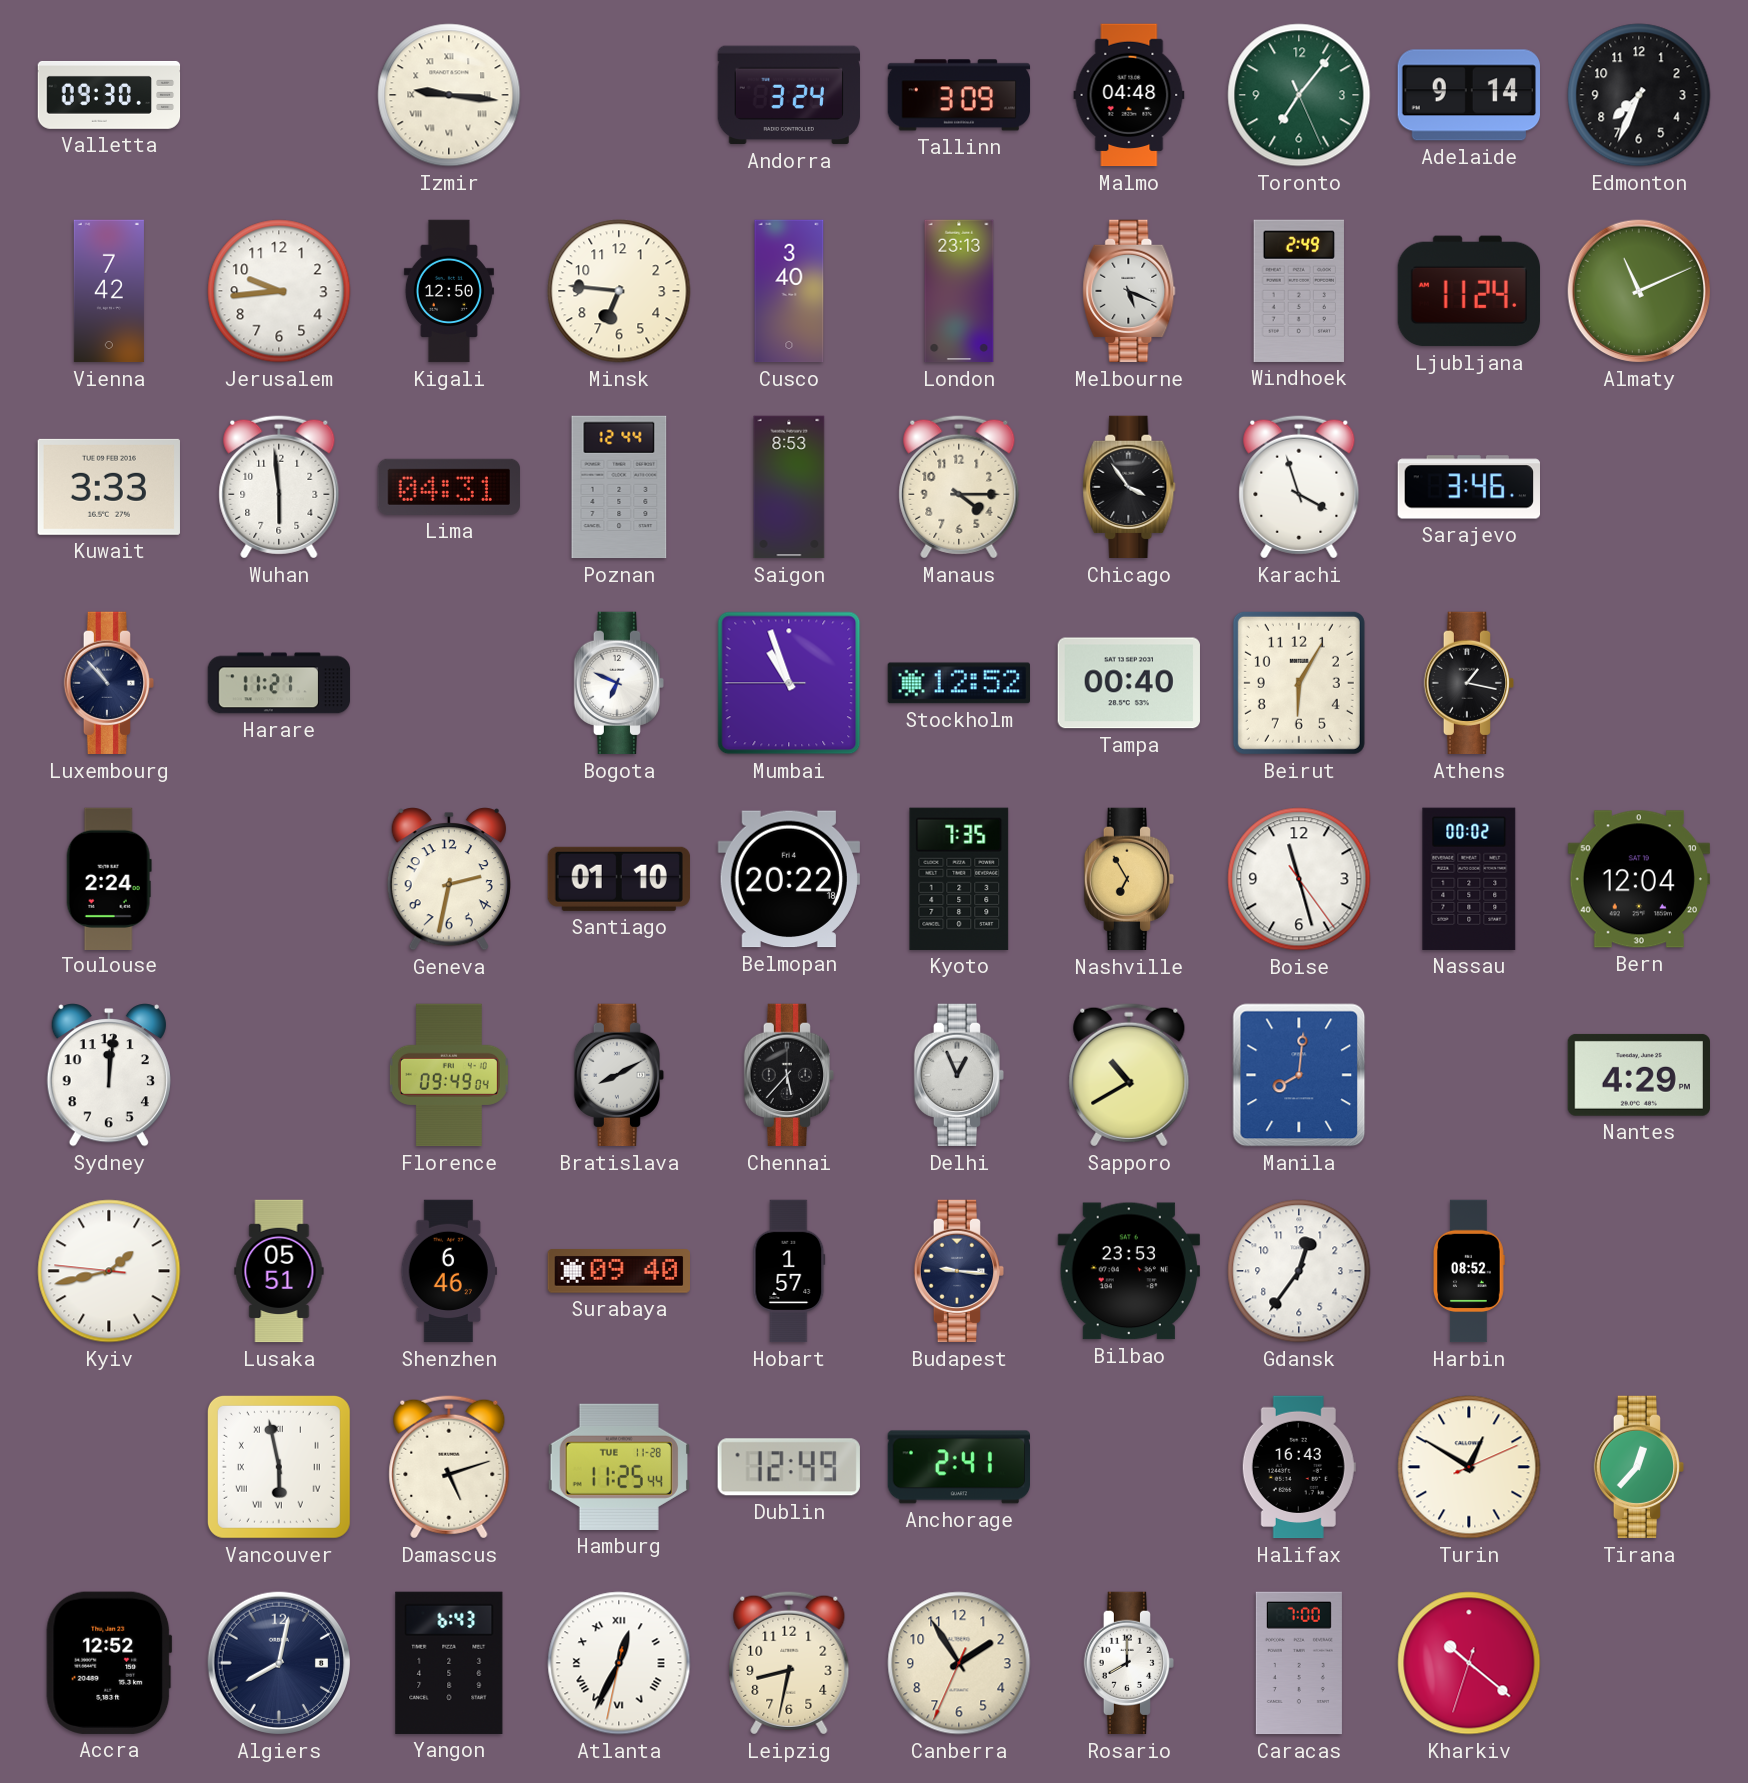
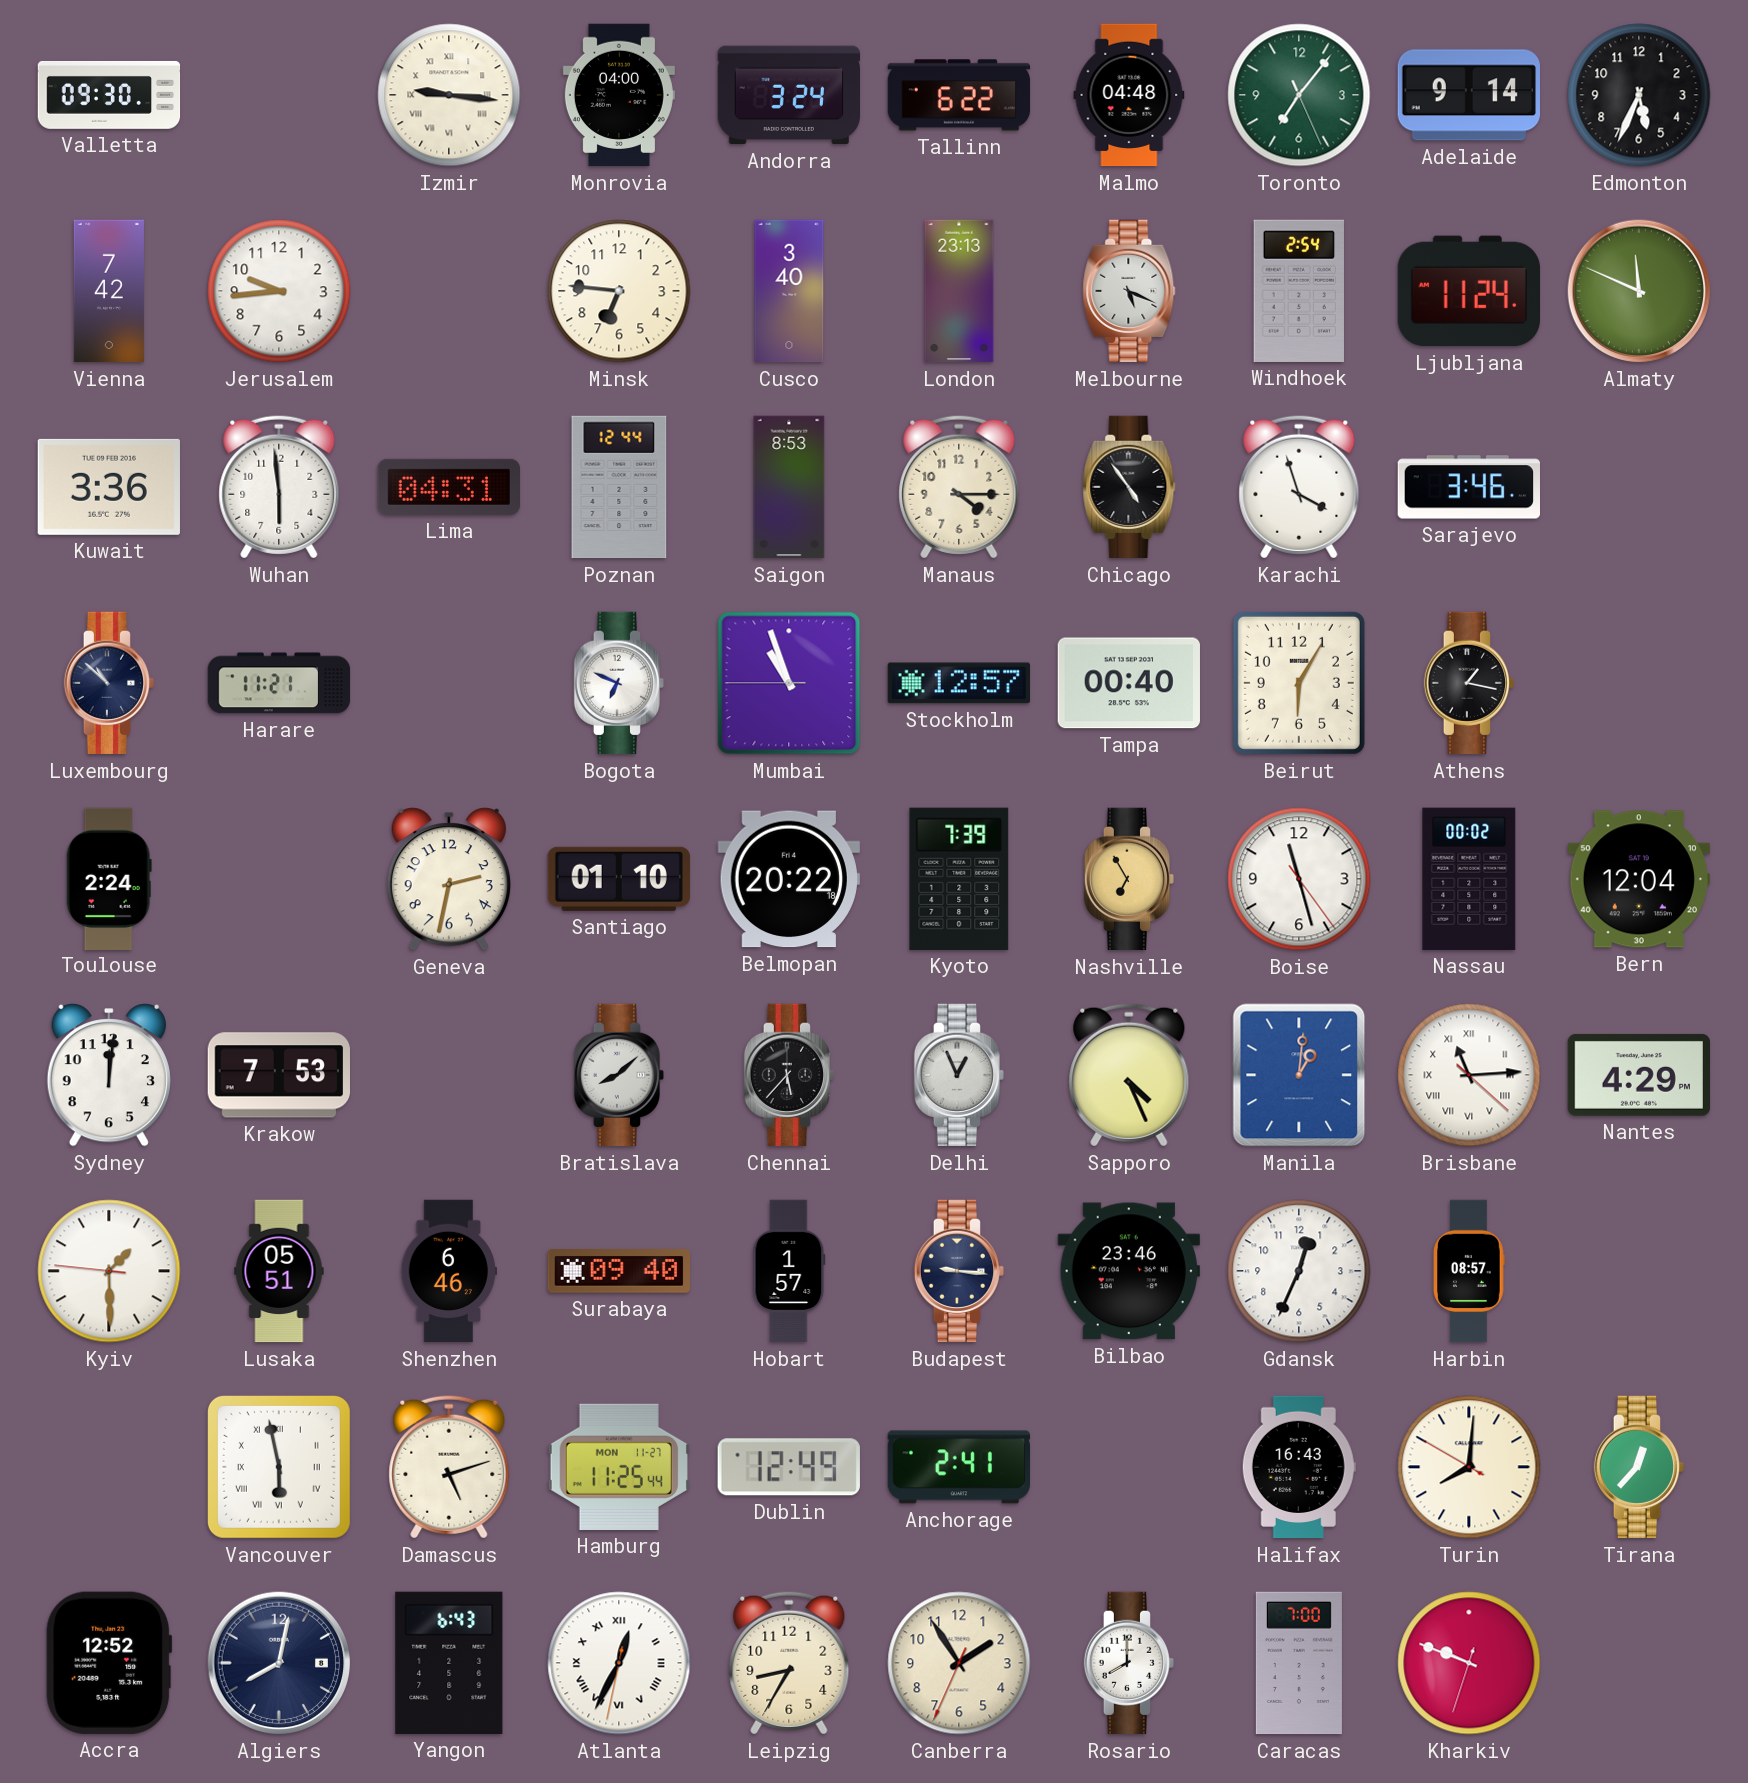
Monrovia: none -> 04:00 (619, 95)
Tallinn: 3:09 -> 6:22 (959, 95)
Edmonton: 7:34 -> 5:34 (1639, 95)
Kigali: 12:50 -> none (449, 291)
Windhoek: 2:49 -> 2:54 (1298, 291)
Almaty: 11:11 -> 11:49 (1639, 291)
Kuwait: 3:33 -> 3:36 (109, 487)
Chicago: 3:54 -> 4:54 (1129, 487)
Luxembourg: 10:53 -> 10:52 (109, 683)
Stockholm: 12:52 -> 12:57 (958, 683)
Kyoto: 7:35 -> 7:39 (959, 879)
Krakow: none -> 7:53 (278, 1075)
Florence: 09:49 -> none (449, 1075)
Bratislava: 8:10 -> 8:08 (619, 1075)
Sapporo: 10:40 -> 4:26 (1129, 1075)
Manila: 8:01 -> 1:01 (1299, 1075)
Brisbane: none -> 11:14 (1469, 1075)
Kyiv: 1:42 -> 1:29 (109, 1271)
Bilbao: 23:53 -> 23:46 (1129, 1271)
Gdansk: 12:36 -> 12:34 (1299, 1271)
Harbin: 08:52 -> 08:57 (1469, 1271)
Hamburg date: TUE 11-28 -> MON 11-27 (619, 1467)
Turin: 12:50 -> 8:00 (1469, 1467)
Leipzig: 8:32 -> 8:35 (789, 1663)
Kharkiv: 10:21 -> 9:48 (1469, 1663)
